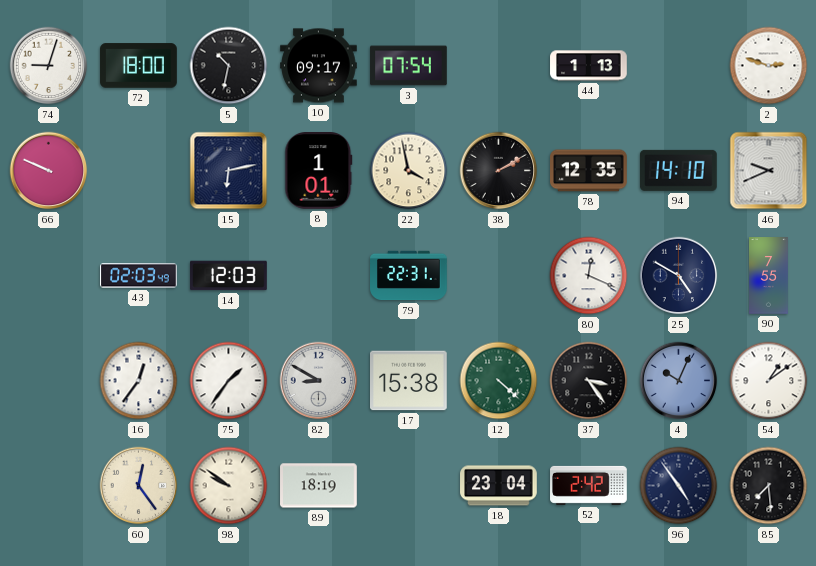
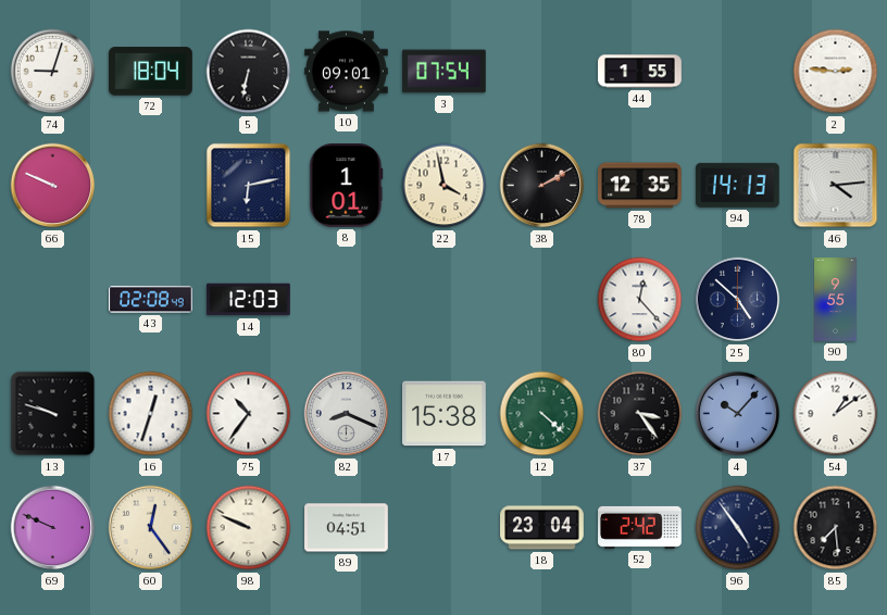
72: 18:00 -> 18:04 (151, 72)
5: 10:32 -> 6:32 (249, 72)
10: 09:17 -> 09:01 (347, 72)
44: 1:13 -> 1:55 (640, 72)
2: 2:48 -> 2:46 (836, 72)
94: 14:10 -> 14:13 (737, 185)
46: 9:41 -> 4:14 (836, 186)
43: 02:03 -> 02:08 (151, 300)
79: 22:31 -> none (409, 276)
80: 12:19 -> 12:23 (640, 300)
25: 4:50 -> 4:52 (738, 300)
90: 7:55 -> 9:55 (836, 300)
13: none -> 9:48 (53, 414)
16: 12:36 -> 12:33 (151, 414)
75: 1:36 -> 10:36 (249, 414)
82: 8:50 -> 8:19 (347, 414)
4: 10:04 -> 10:07 (738, 414)
69: none -> 9:49 (53, 528)
98: 9:51 -> 9:49 (249, 528)
89: 18:19 -> 04:51 (347, 528)
